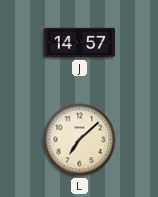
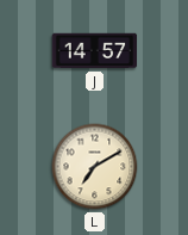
L: 7:08 -> 7:10 (95, 167)
